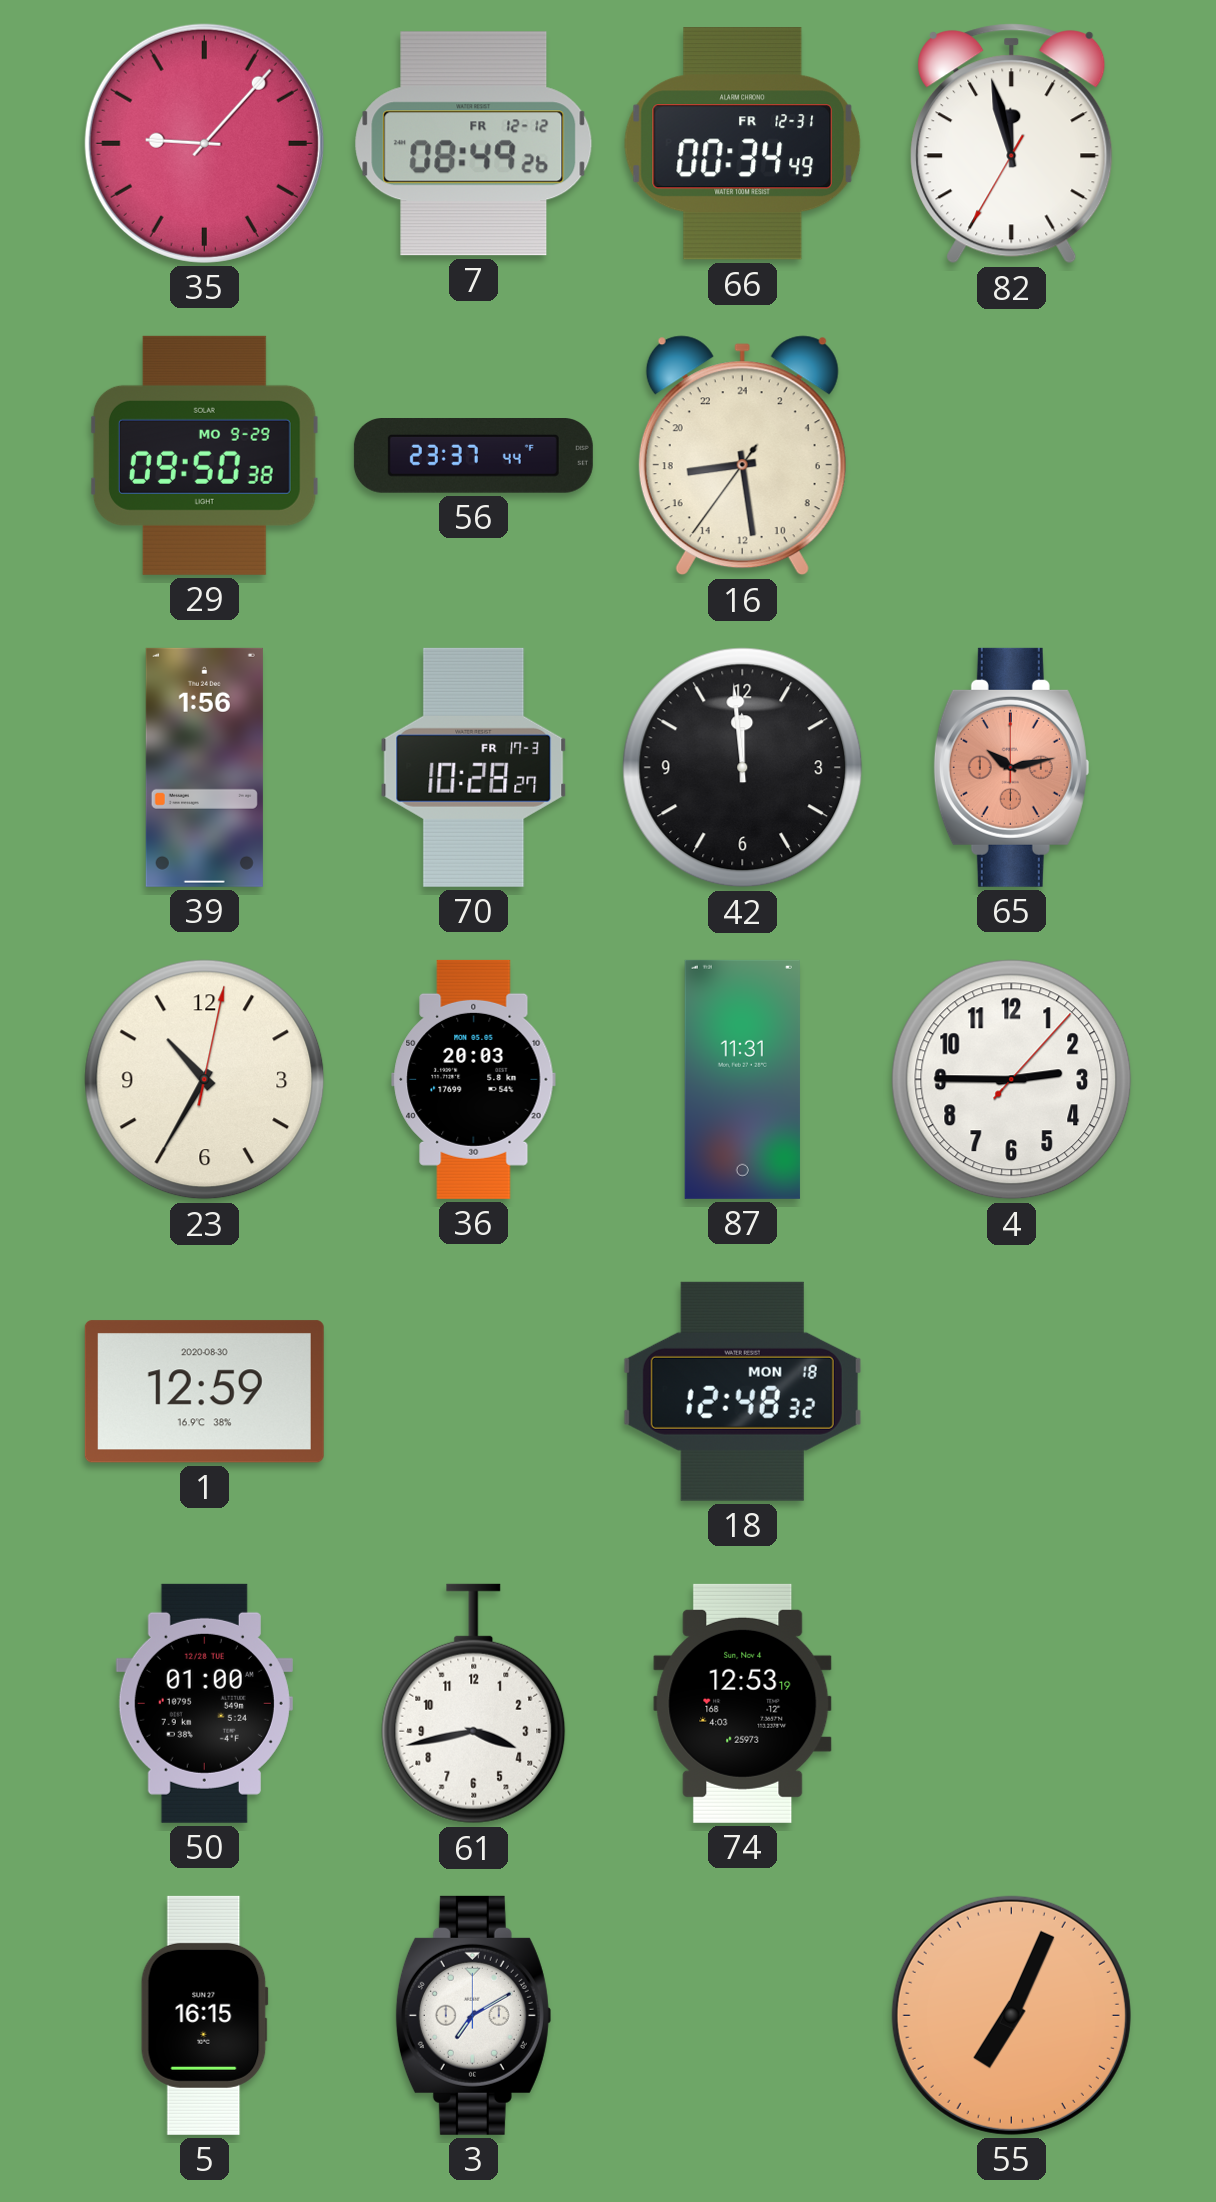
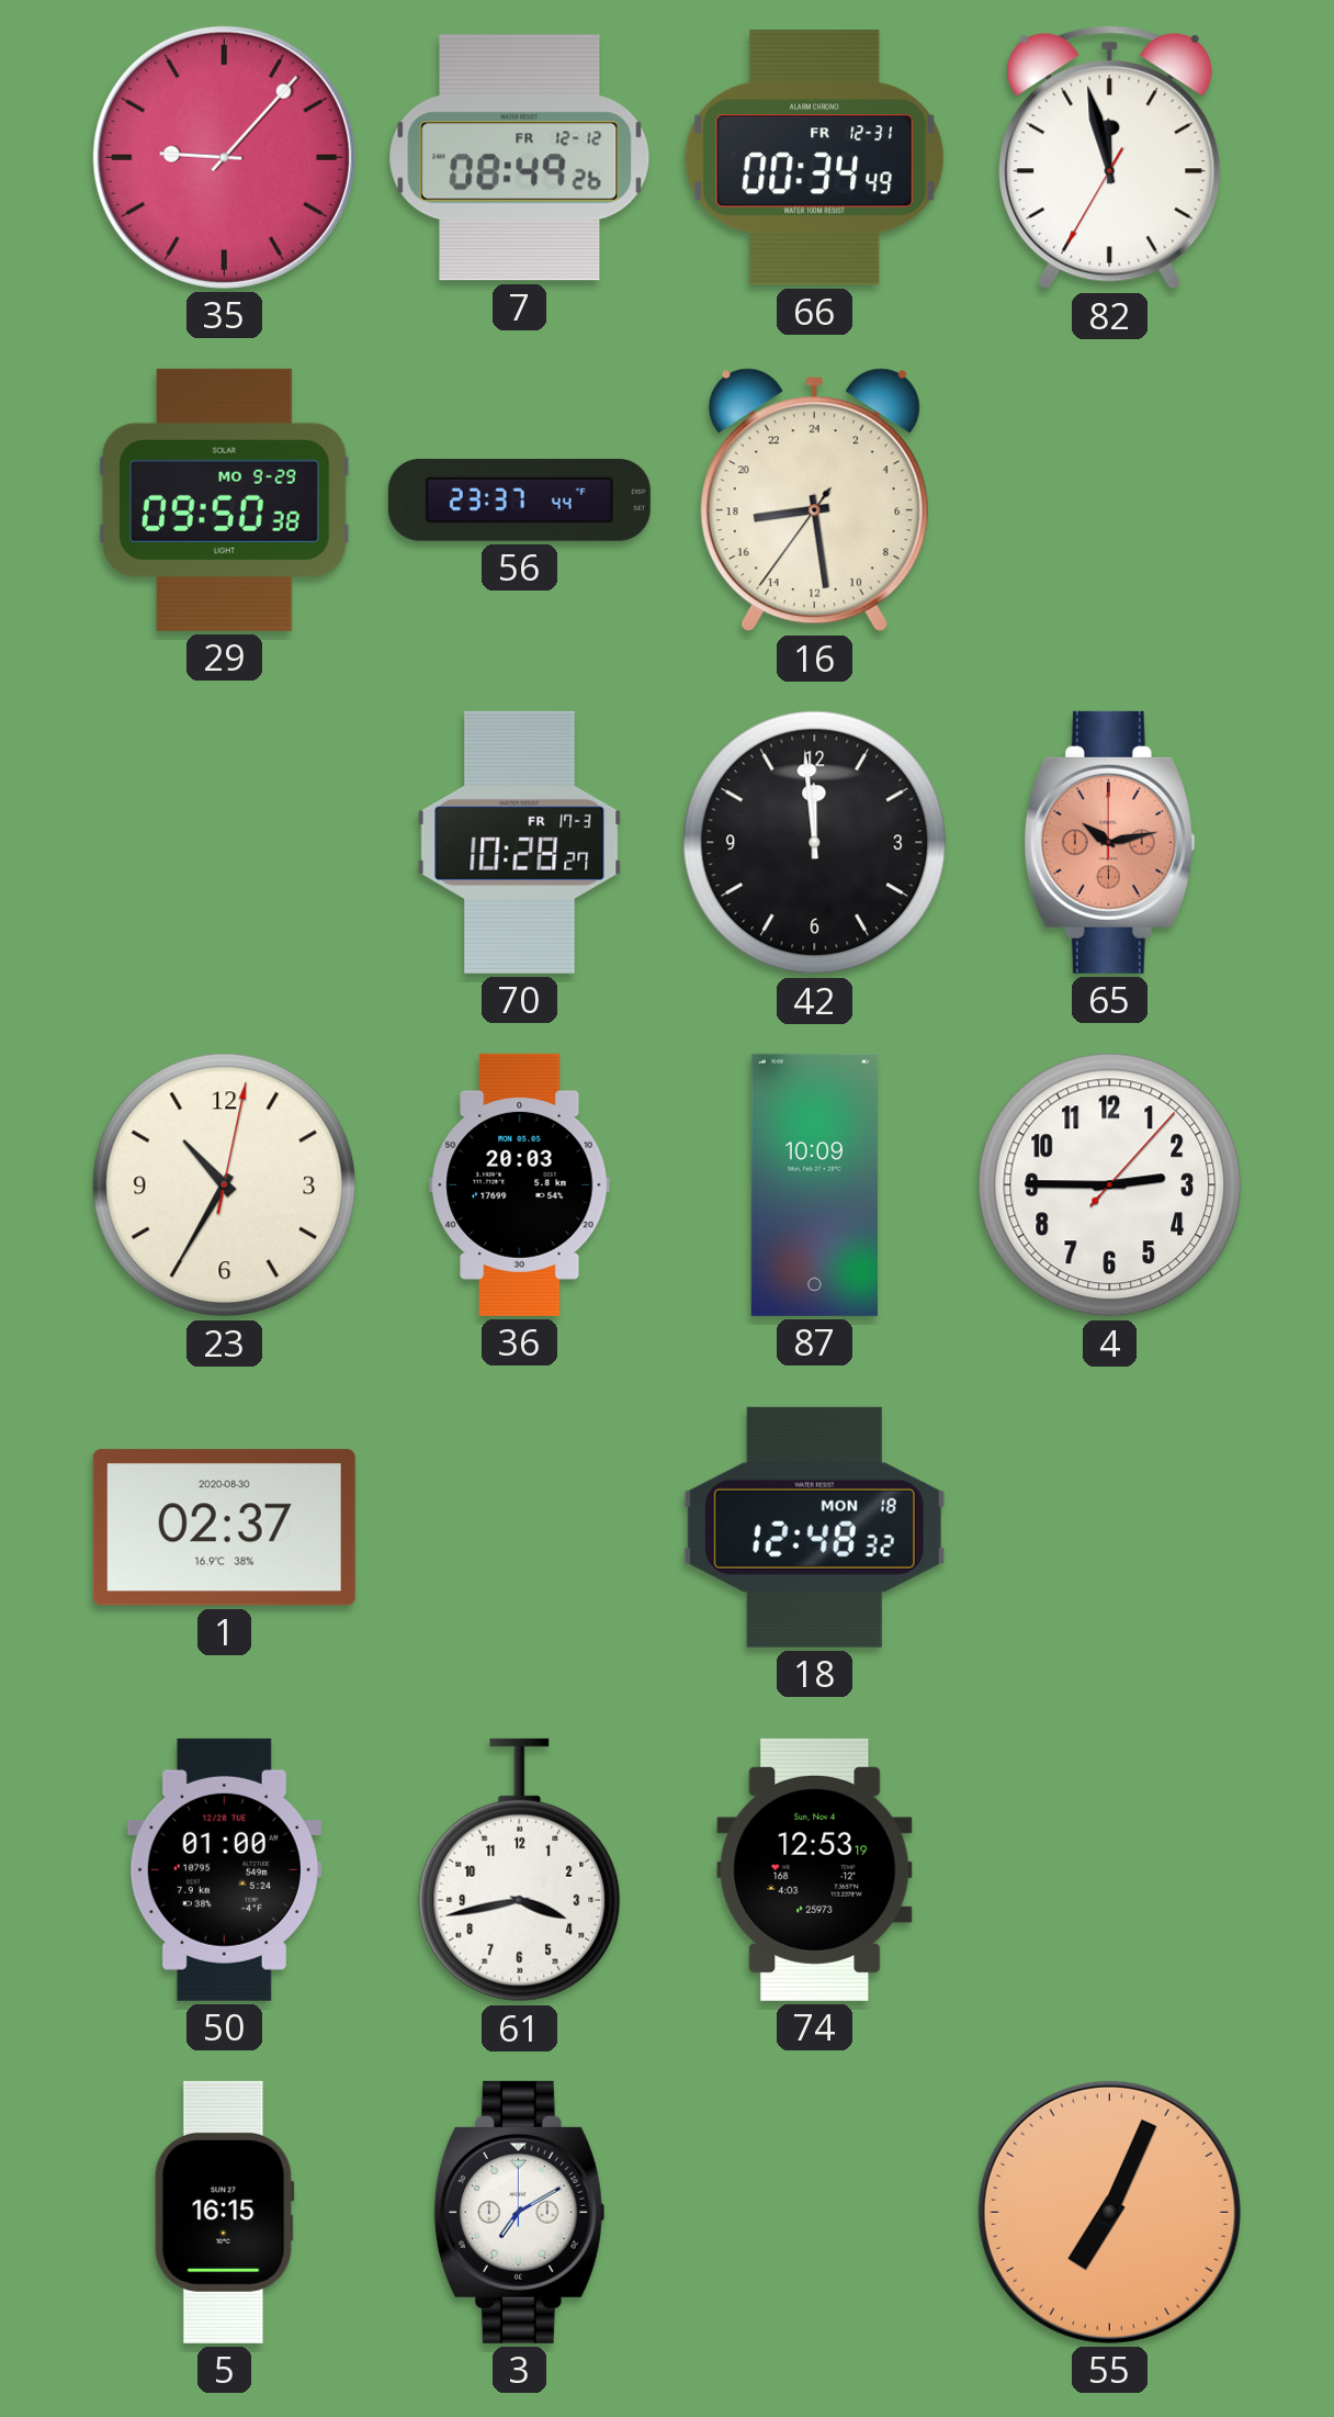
39: 1:56 -> none (204, 767)
87: 11:31 -> 10:09 (814, 1184)
1: 12:59 -> 02:37 (224, 1528)
